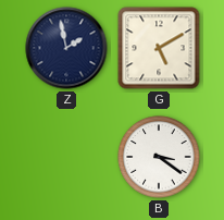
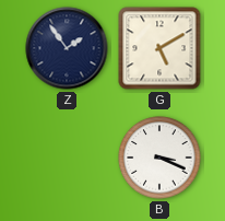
Z: 1:58 -> 1:54 (67, 48)
B: 3:21 -> 3:19 (159, 158)
